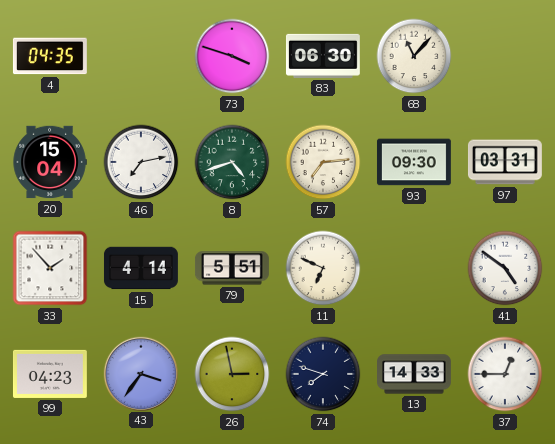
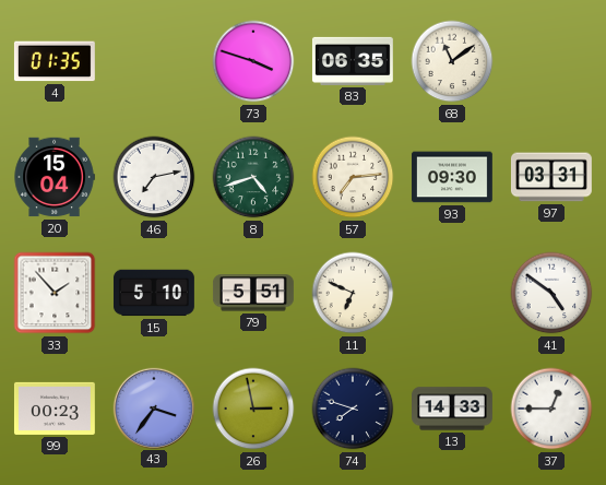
4: 04:35 -> 01:35 (55, 61)
83: 06:30 -> 06:35 (353, 61)
68: 11:07 -> 11:09 (452, 61)
15: 4:14 -> 5:10 (154, 293)
99: 04:23 -> 00:23 (55, 409)
